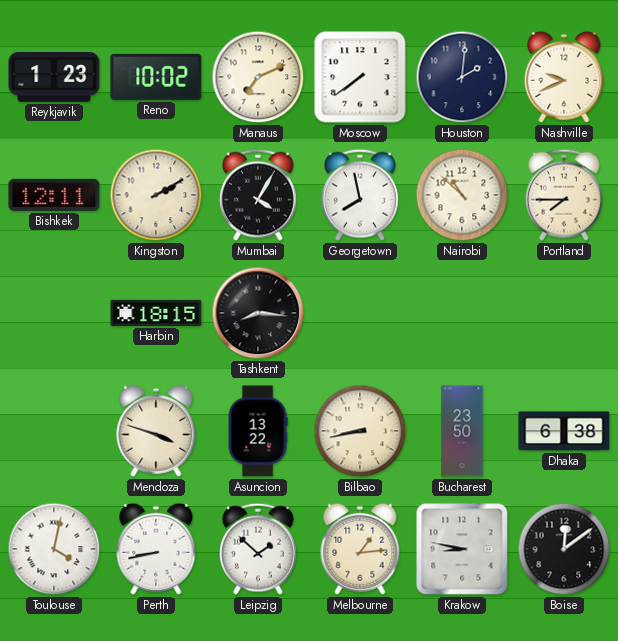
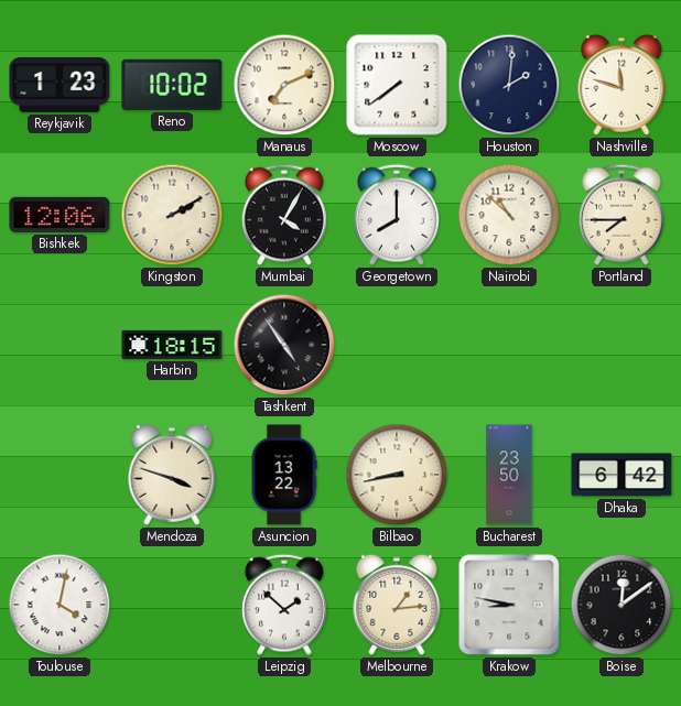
Nashville: 9:41 -> 11:48 (621, 85)
Bishkek: 12:11 -> 12:06 (60, 215)
Georgetown: 7:58 -> 8:00 (398, 215)
Tashkent: 8:16 -> 4:54 (284, 345)
Dhaka: 6:38 -> 6:42 (621, 475)
Perth: 8:43 -> none (156, 549)
